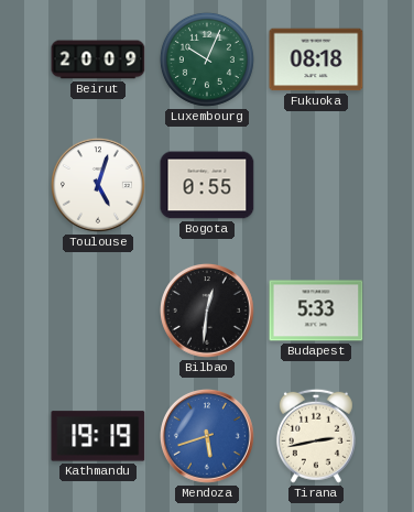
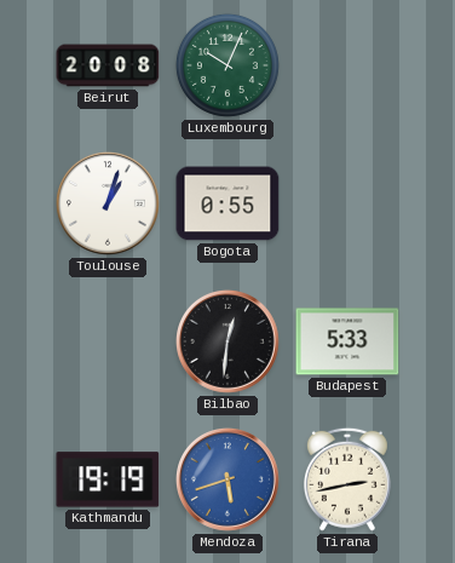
Beirut: 20:09 -> 20:08 (108, 65)
Fukuoka: 08:18 -> none (316, 59)
Toulouse: 5:03 -> 1:03 (108, 203)
